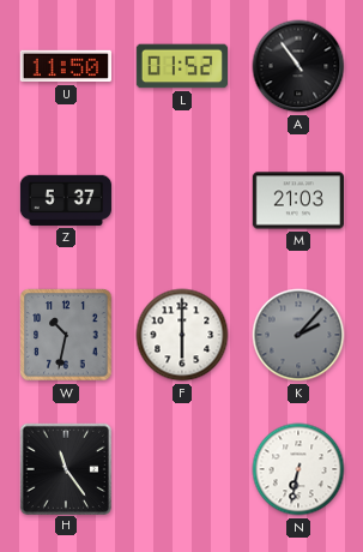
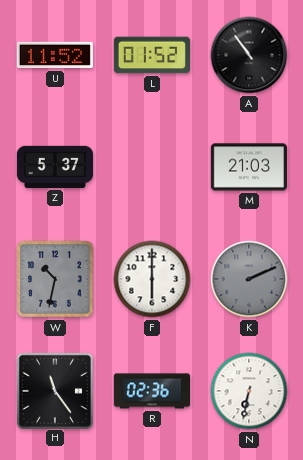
U: 11:50 -> 11:52 (54, 55)
K: 2:07 -> 2:11 (249, 279)
R: none -> 02:36 (151, 391)
